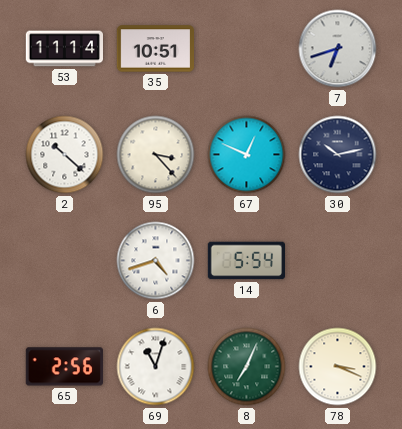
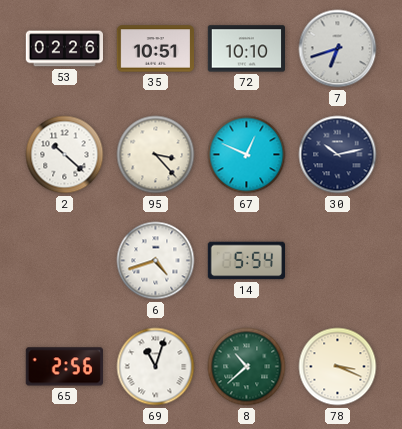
53: 11:14 -> 02:26 (64, 49)
72: none -> 10:10 (246, 49)
8: 7:04 -> 10:38 (247, 367)
